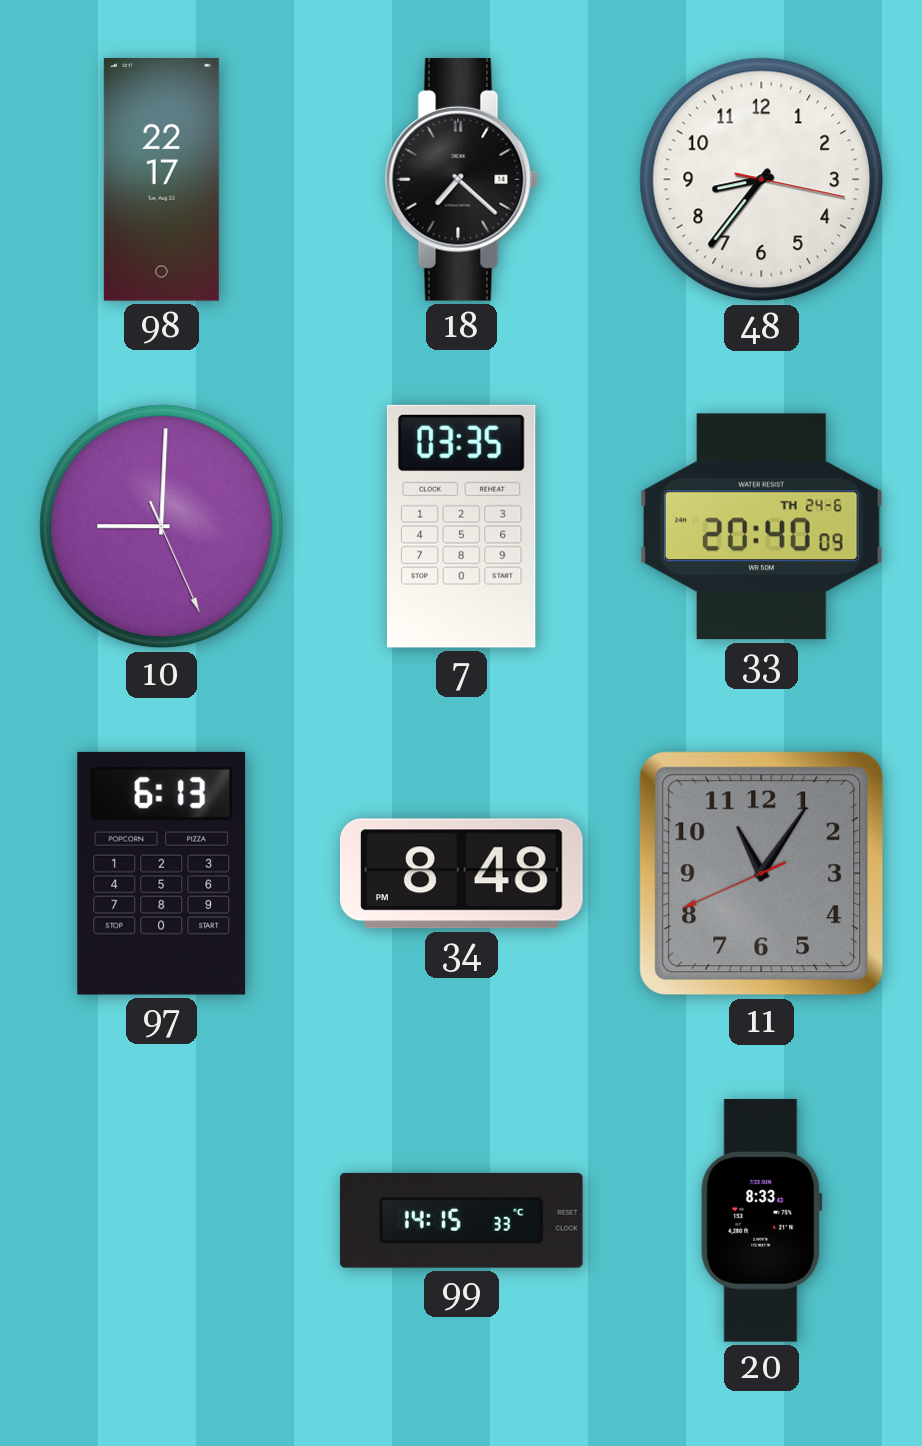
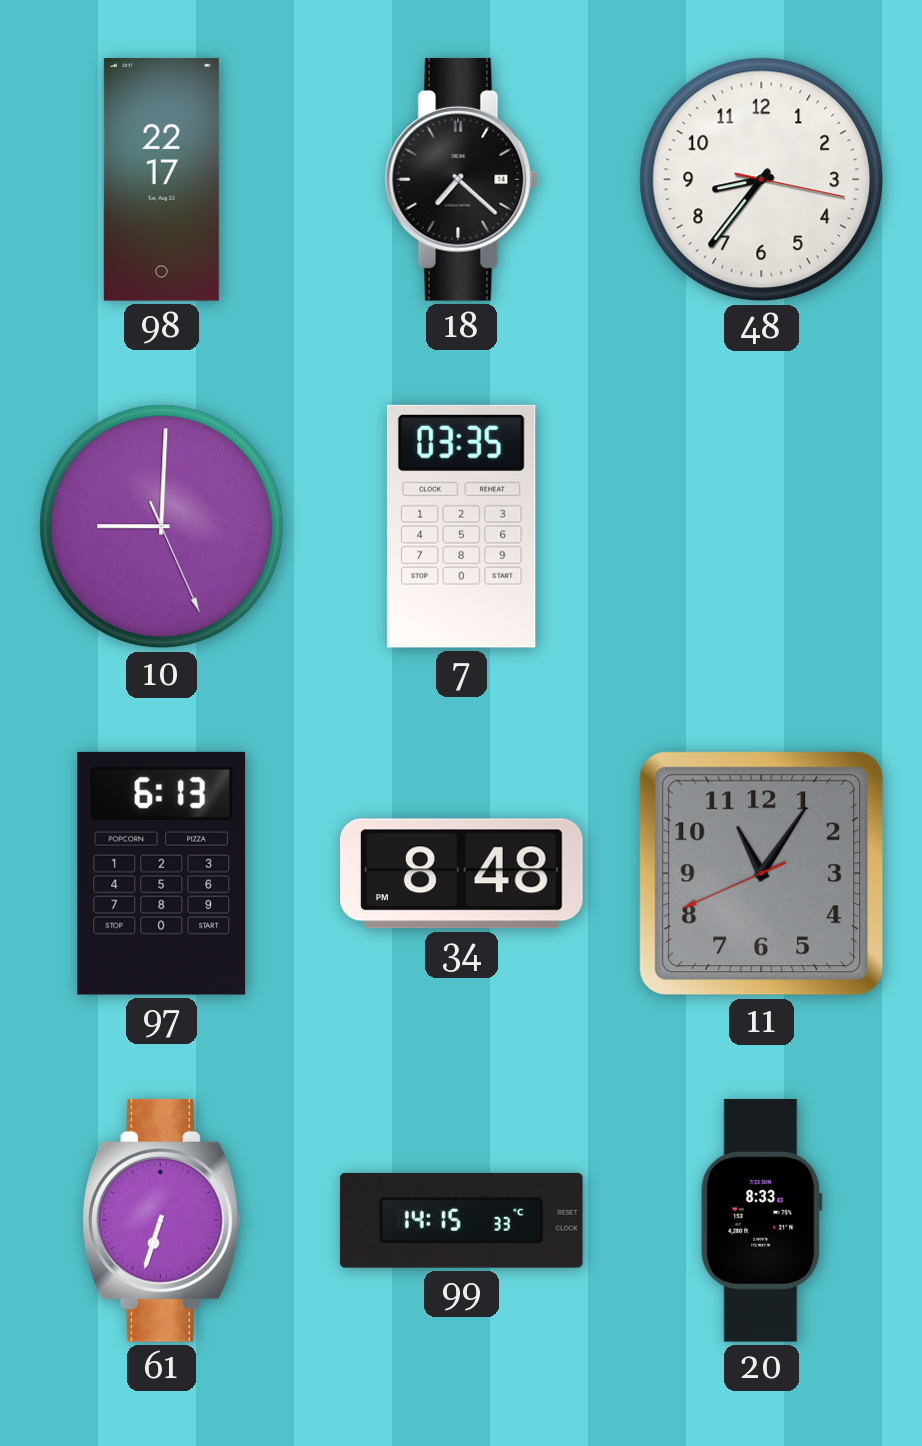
33: 20:40 -> none (761, 527)
61: none -> 6:33 (161, 1220)
